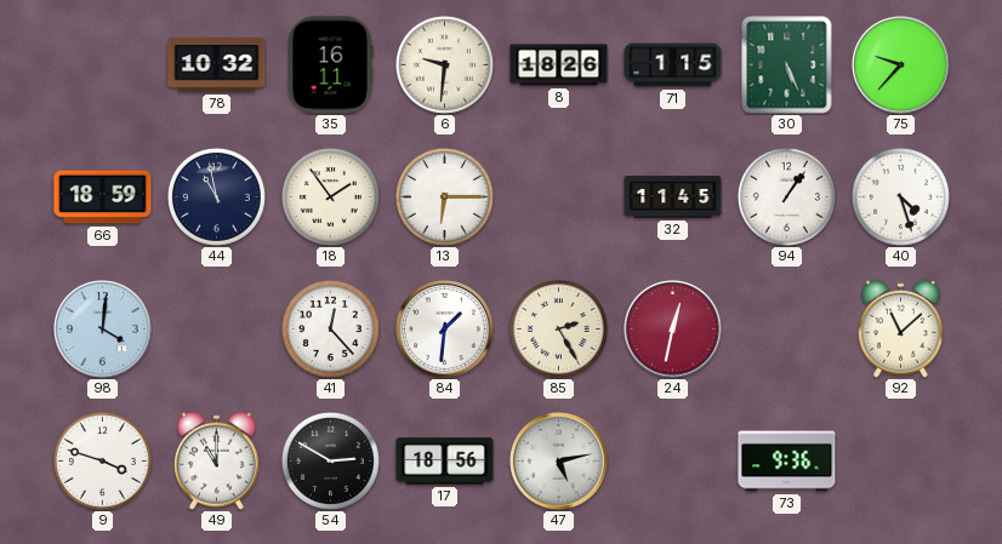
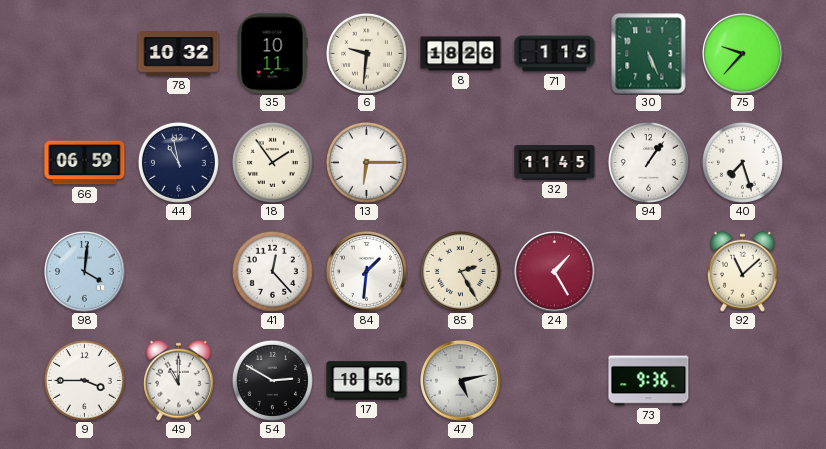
35: 16:11 -> 10:11 (272, 54)
66: 18:59 -> 06:59 (85, 163)
40: 4:27 -> 7:27 (742, 162)
24: 12:32 -> 1:25 (555, 272)
9: 3:48 -> 3:45 (84, 380)
